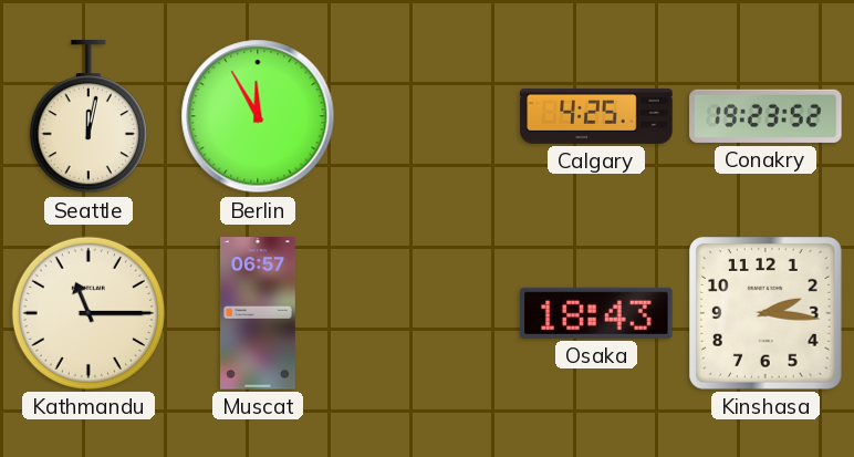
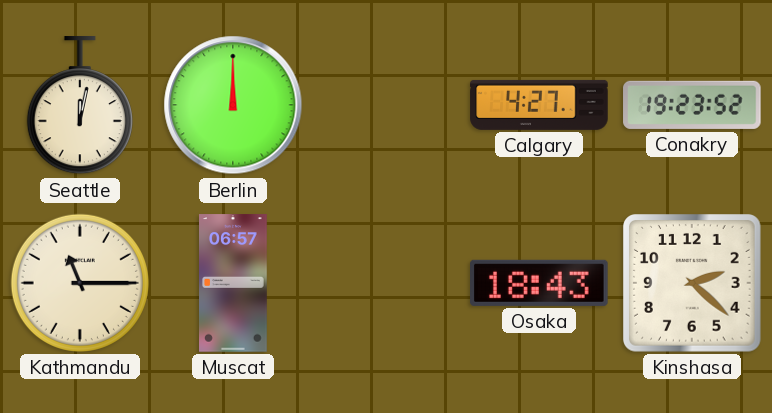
Berlin: 11:55 -> 12:00 (233, 105)
Calgary: 4:25 -> 4:27 (539, 105)
Kinshasa: 2:16 -> 2:22 (693, 284)
